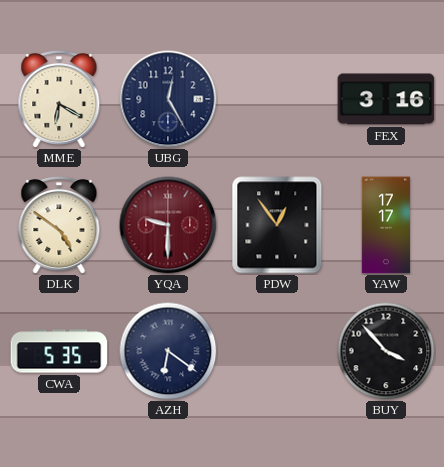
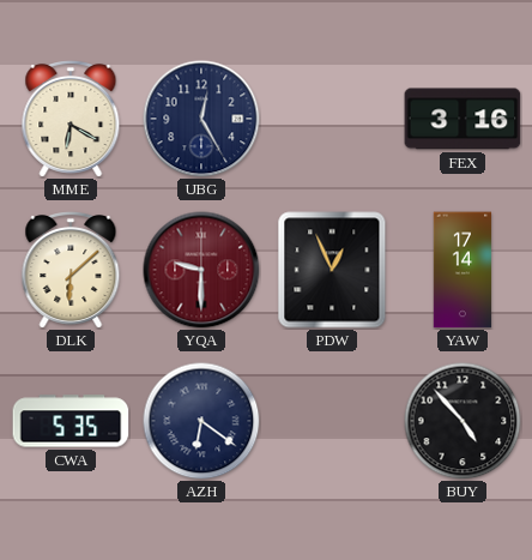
DLK: 4:51 -> 6:08 (71, 271)
PDW: 12:54 -> 12:56 (332, 270)
YAW: 17:17 -> 17:14 (463, 270)
BUY: 3:53 -> 4:53 (463, 421)
